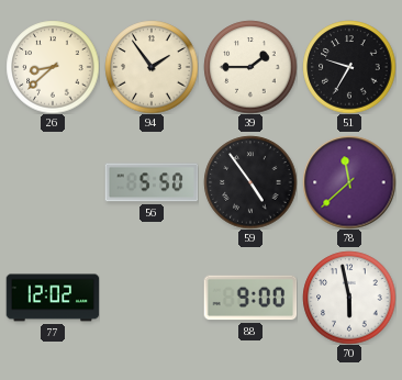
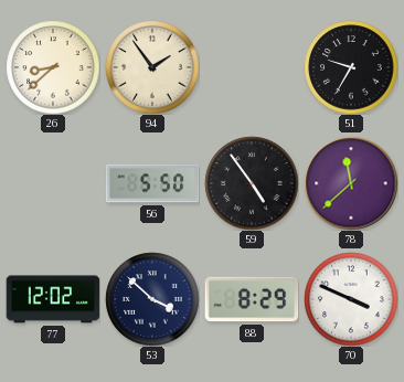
39: 1:45 -> none (250, 67)
53: none -> 3:52 (152, 299)
88: 9:00 -> 8:29 (252, 299)
70: 5:58 -> 3:49 (351, 299)
